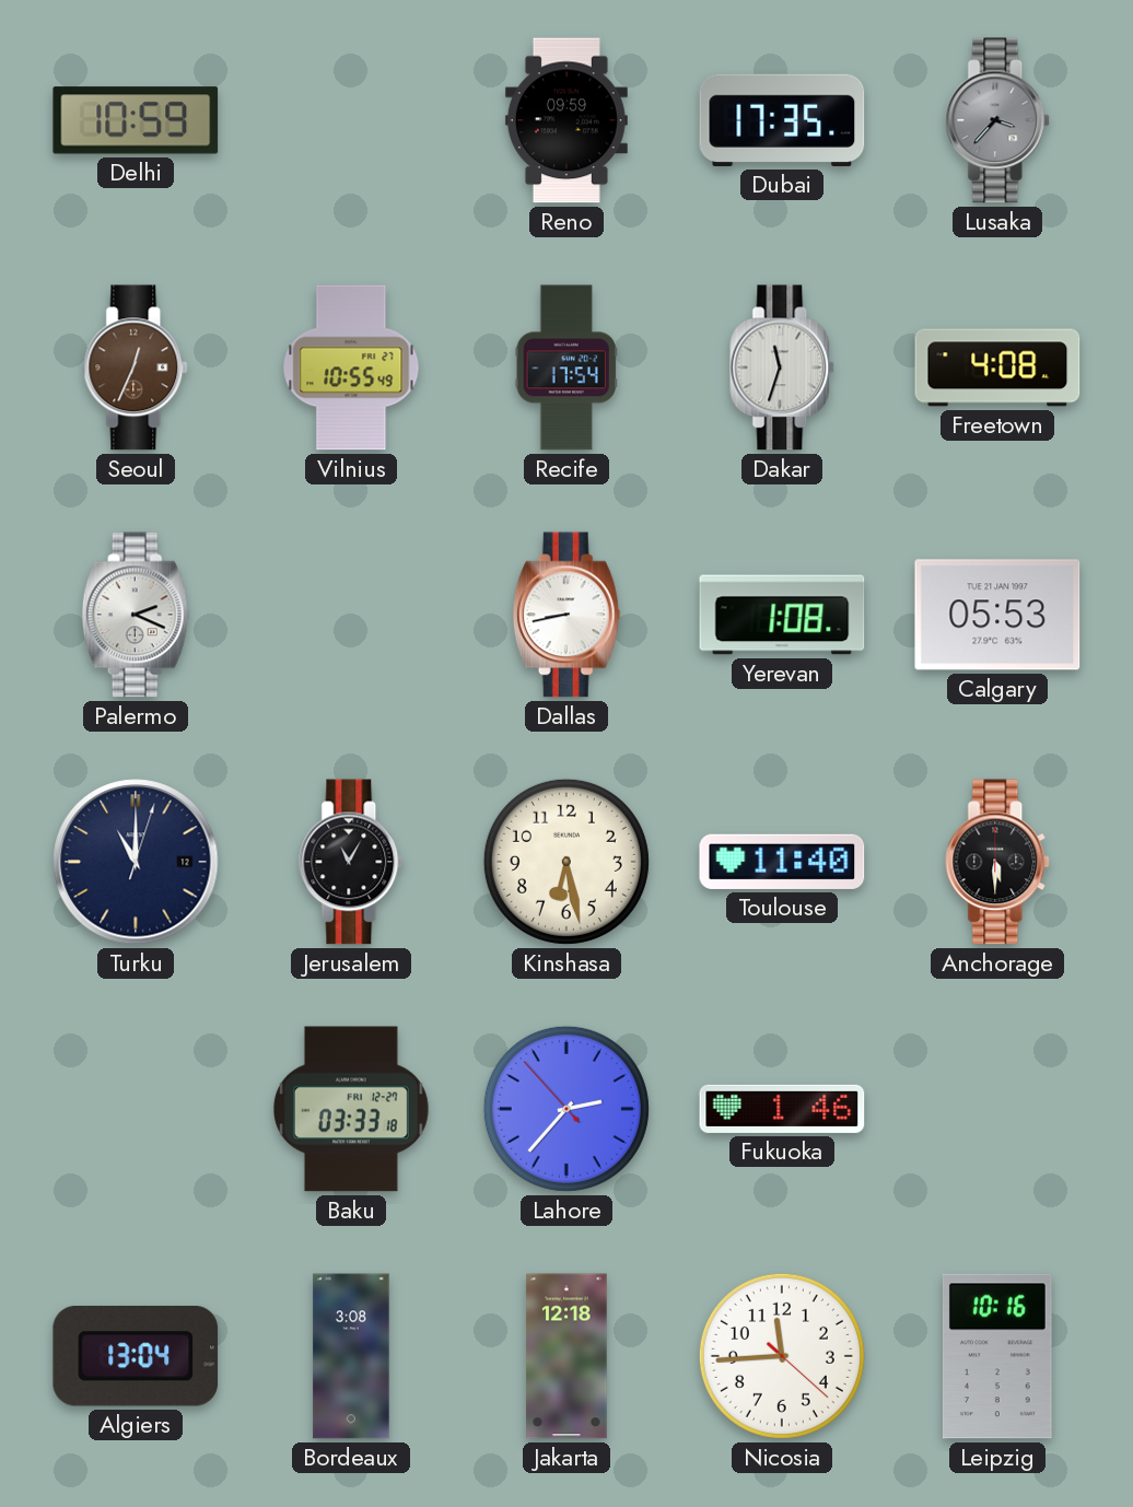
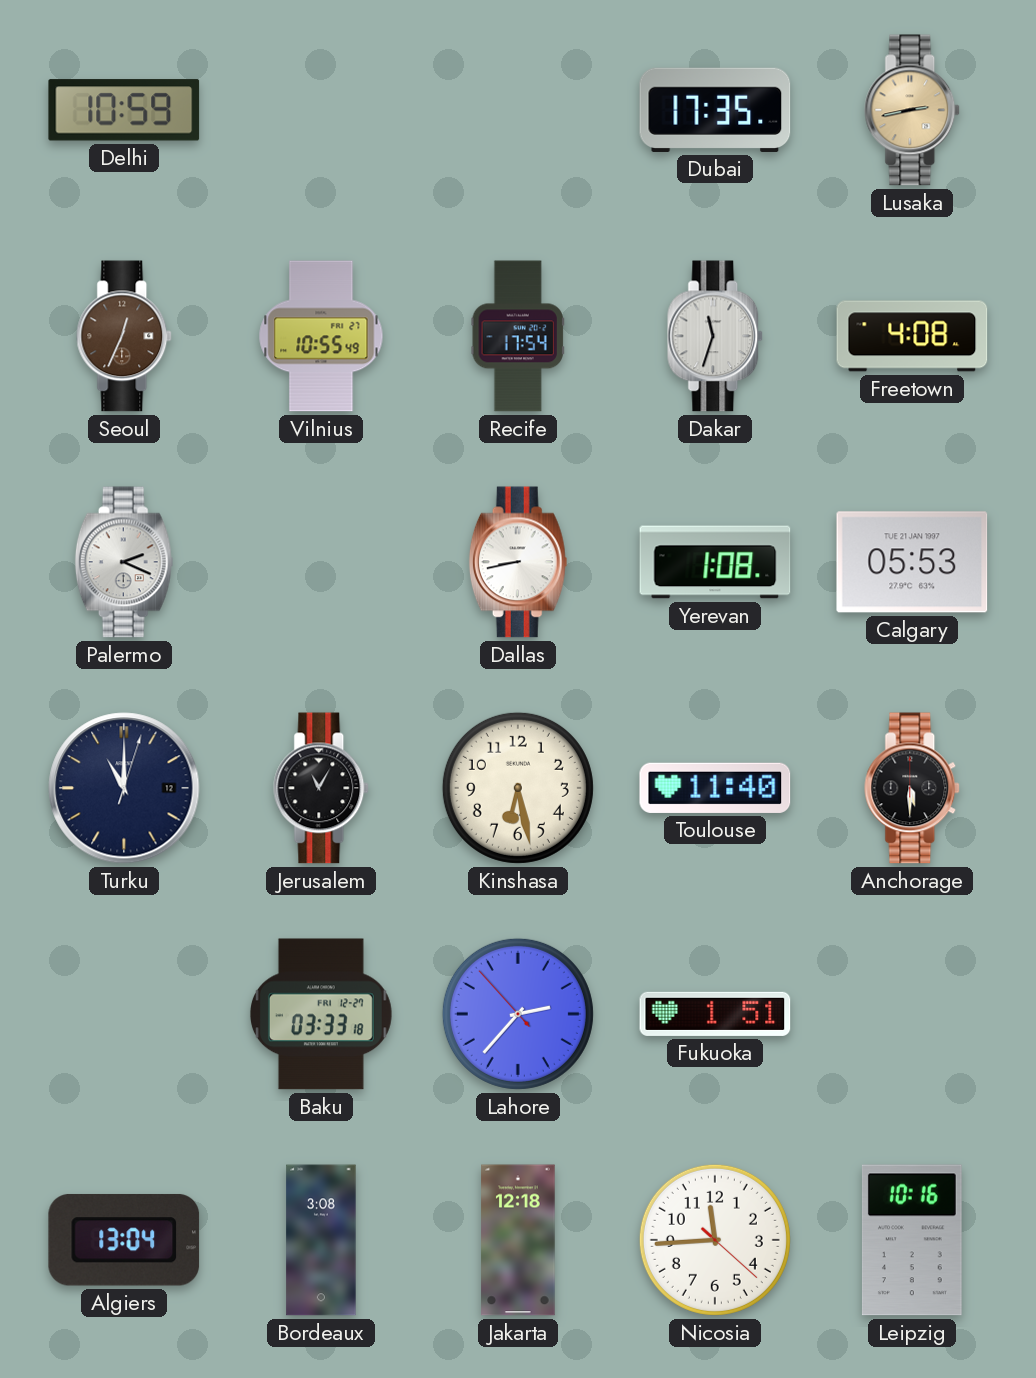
Reno: 09:59 -> none (566, 120)
Lusaka: 3:37 -> 2:43 (913, 110)
Lusaka dial: grey -> champagne (913, 110)
Fukuoka: 1:46 -> 1:51 (715, 1014)
